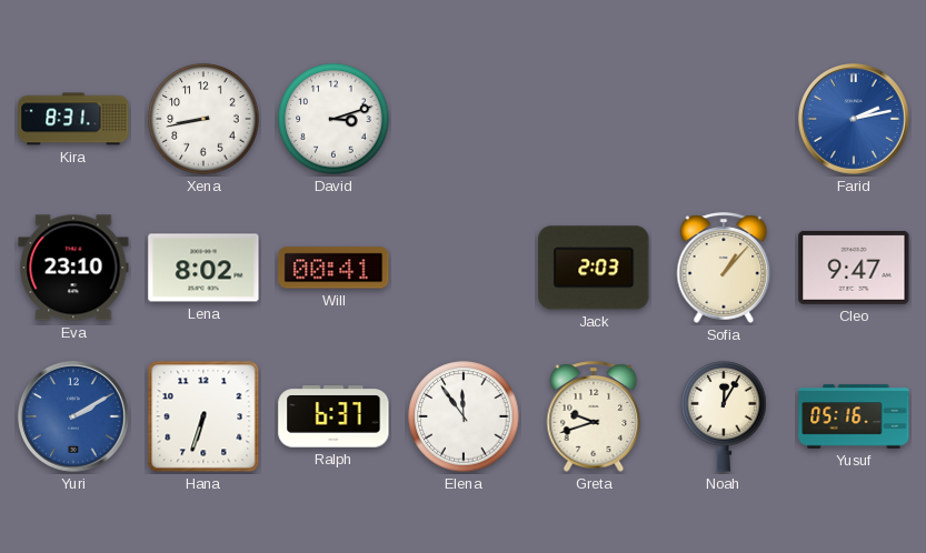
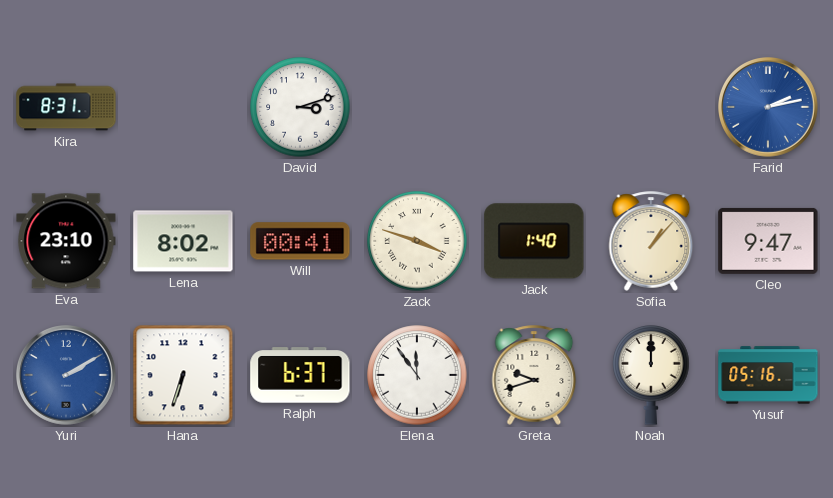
Xena: 8:43 -> none (203, 119)
Zack: none -> 3:48 (417, 241)
Jack: 2:03 -> 1:40 (534, 241)
Noah: 12:05 -> 12:00 (651, 376)
